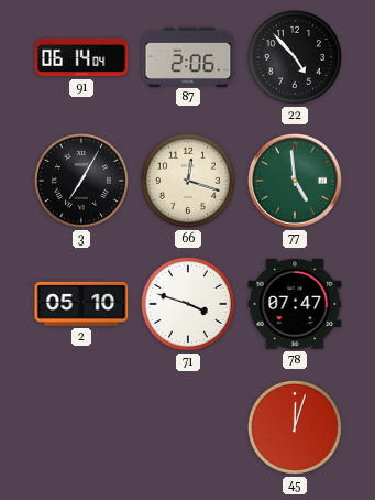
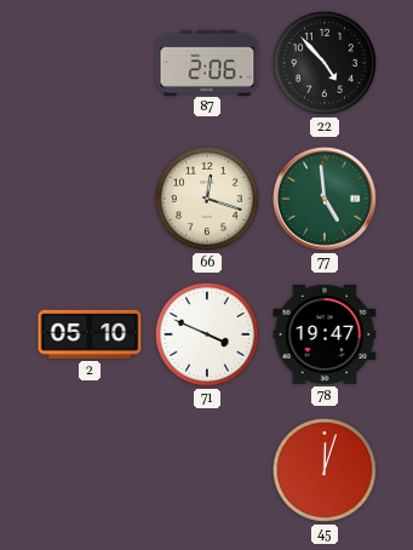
91: 06:14 -> none (81, 57)
3: 7:05 -> none (81, 181)
71: 3:48 -> 3:49 (207, 334)
78: 07:47 -> 19:47 (325, 334)
